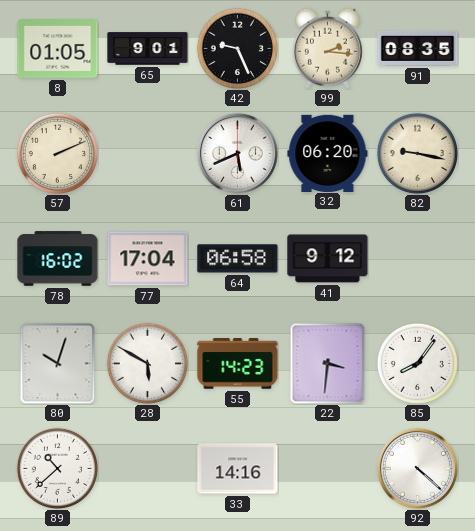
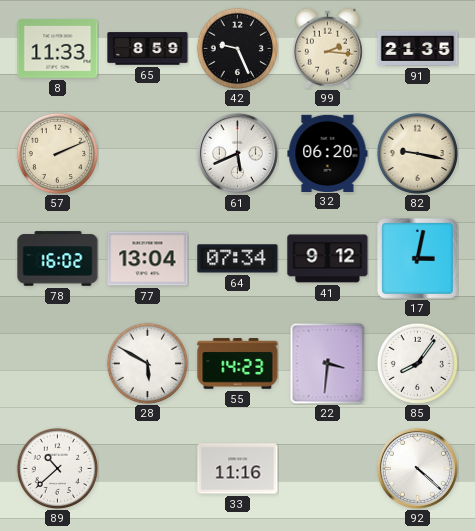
8: 01:05 -> 11:33 (58, 49)
65: 9:01 -> 8:59 (148, 49)
91: 08:35 -> 21:35 (418, 48)
77: 17:04 -> 13:04 (148, 259)
64: 06:58 -> 07:34 (238, 259)
17: none -> 3:02 (418, 259)
80: 10:03 -> none (58, 363)
33: 14:16 -> 11:16 (238, 469)
